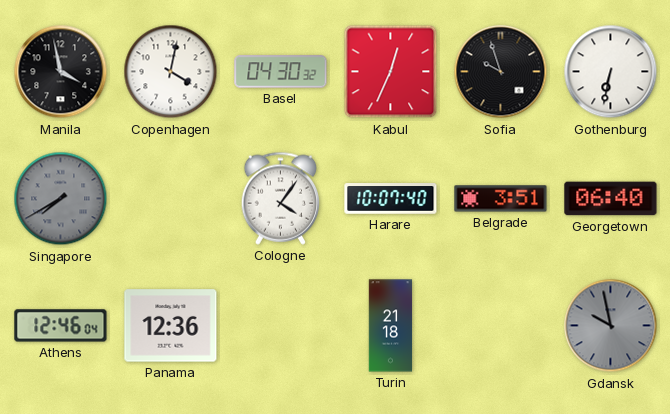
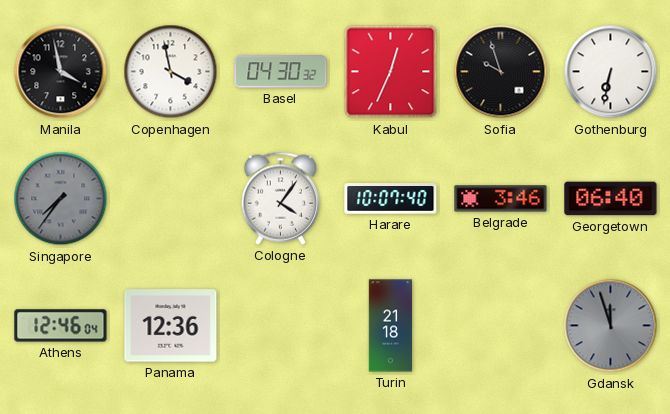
Copenhagen: 4:02 -> 3:58 (171, 72)
Singapore: 7:40 -> 7:36 (61, 199)
Belgrade: 3:51 -> 3:46 (501, 199)
Gdansk: 9:58 -> 11:57 (611, 326)
